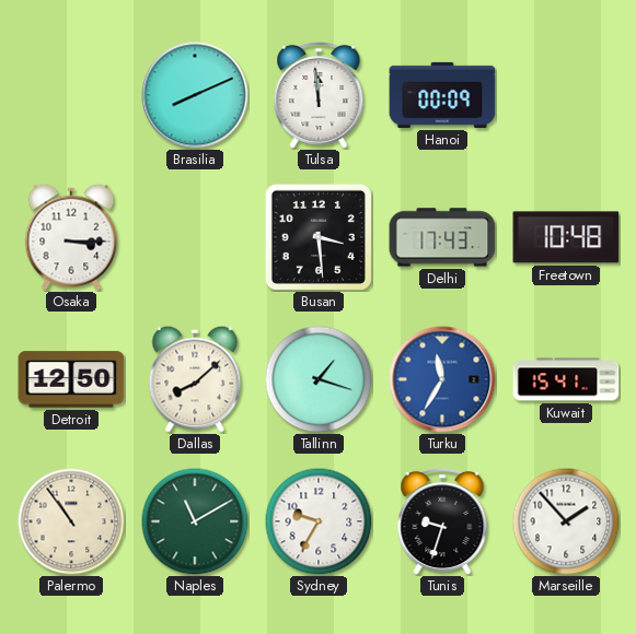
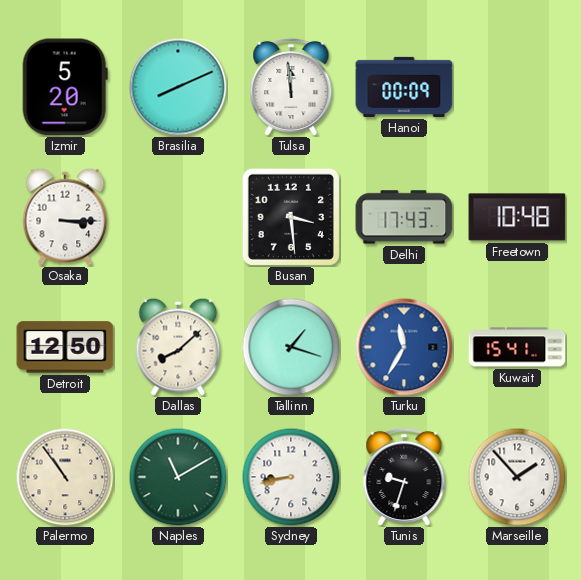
Izmir: none -> 5:20 (65, 87)
Sydney: 9:35 -> 8:43 (291, 477)
